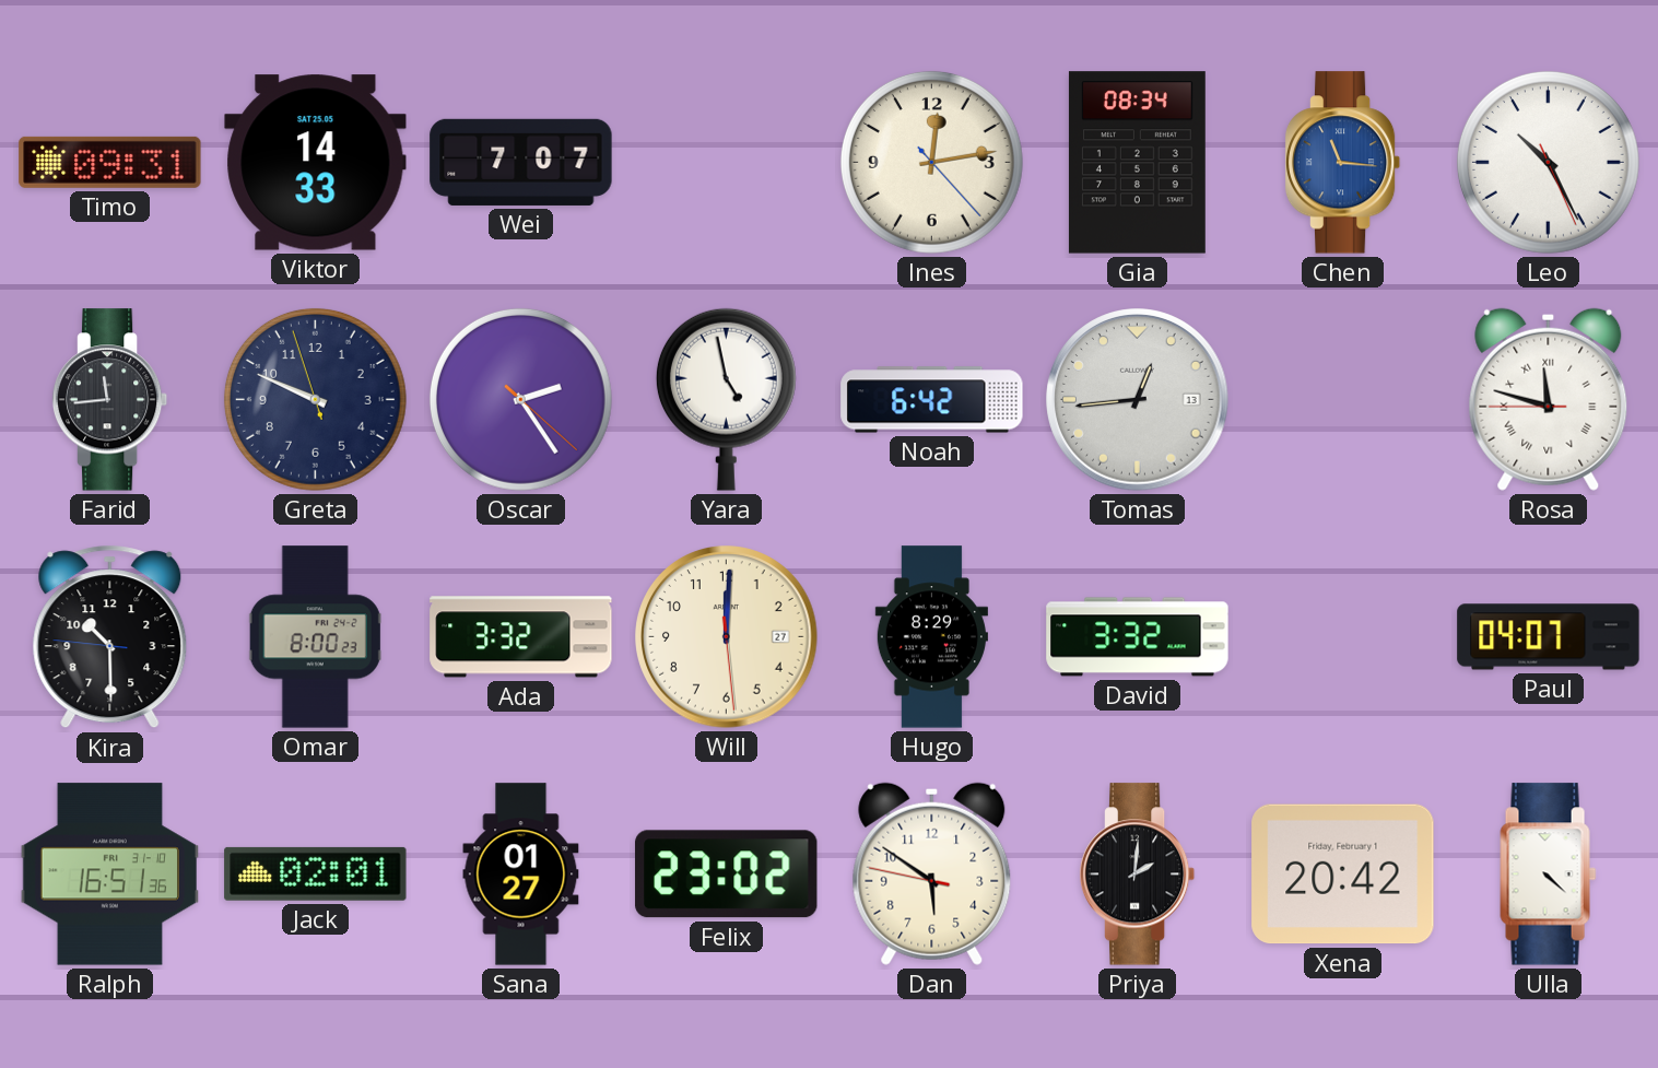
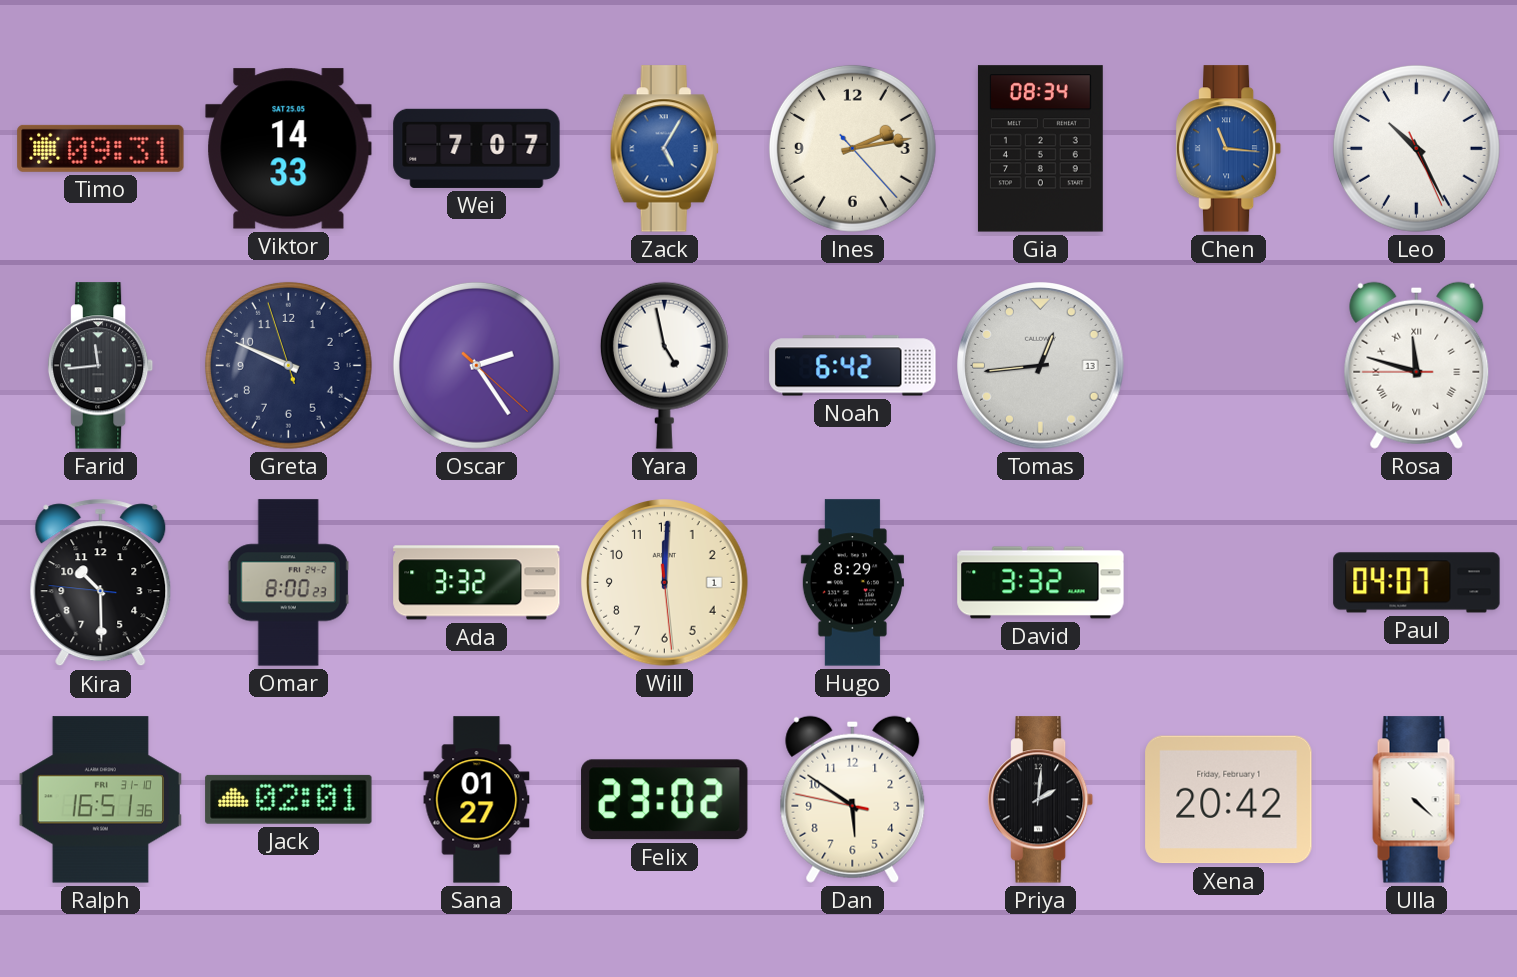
Zack: none -> 5:05 (664, 149)
Ines: 12:13 -> 2:13 (852, 148)
Will date: 27 -> 1 (665, 583)
